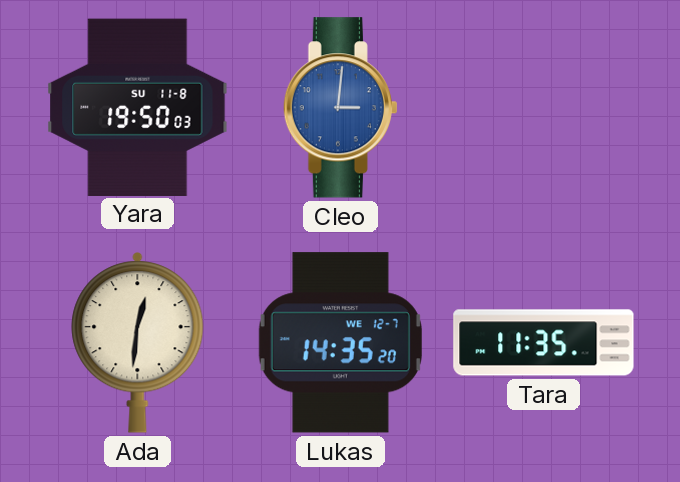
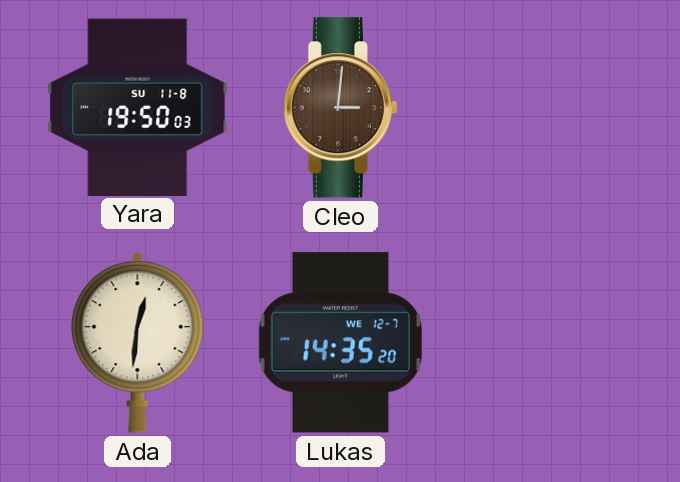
Cleo dial: blue -> brown (340, 108)
Tara: 11:35 -> none (544, 343)
